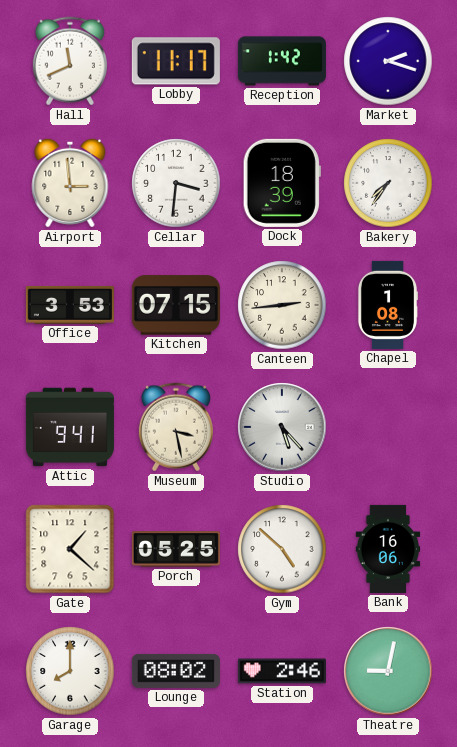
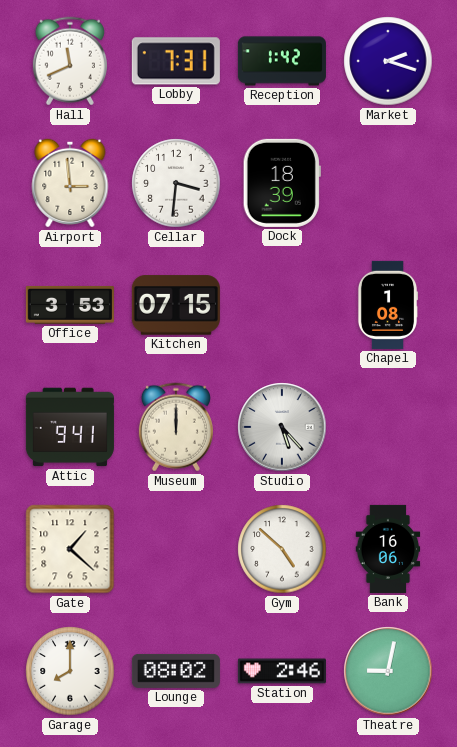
Lobby: 11:17 -> 7:31 (176, 61)
Bakery: 7:36 -> none (388, 183)
Canteen: 2:44 -> none (282, 305)
Museum: 3:28 -> 12:00 (176, 427)
Porch: 05:25 -> none (176, 549)
